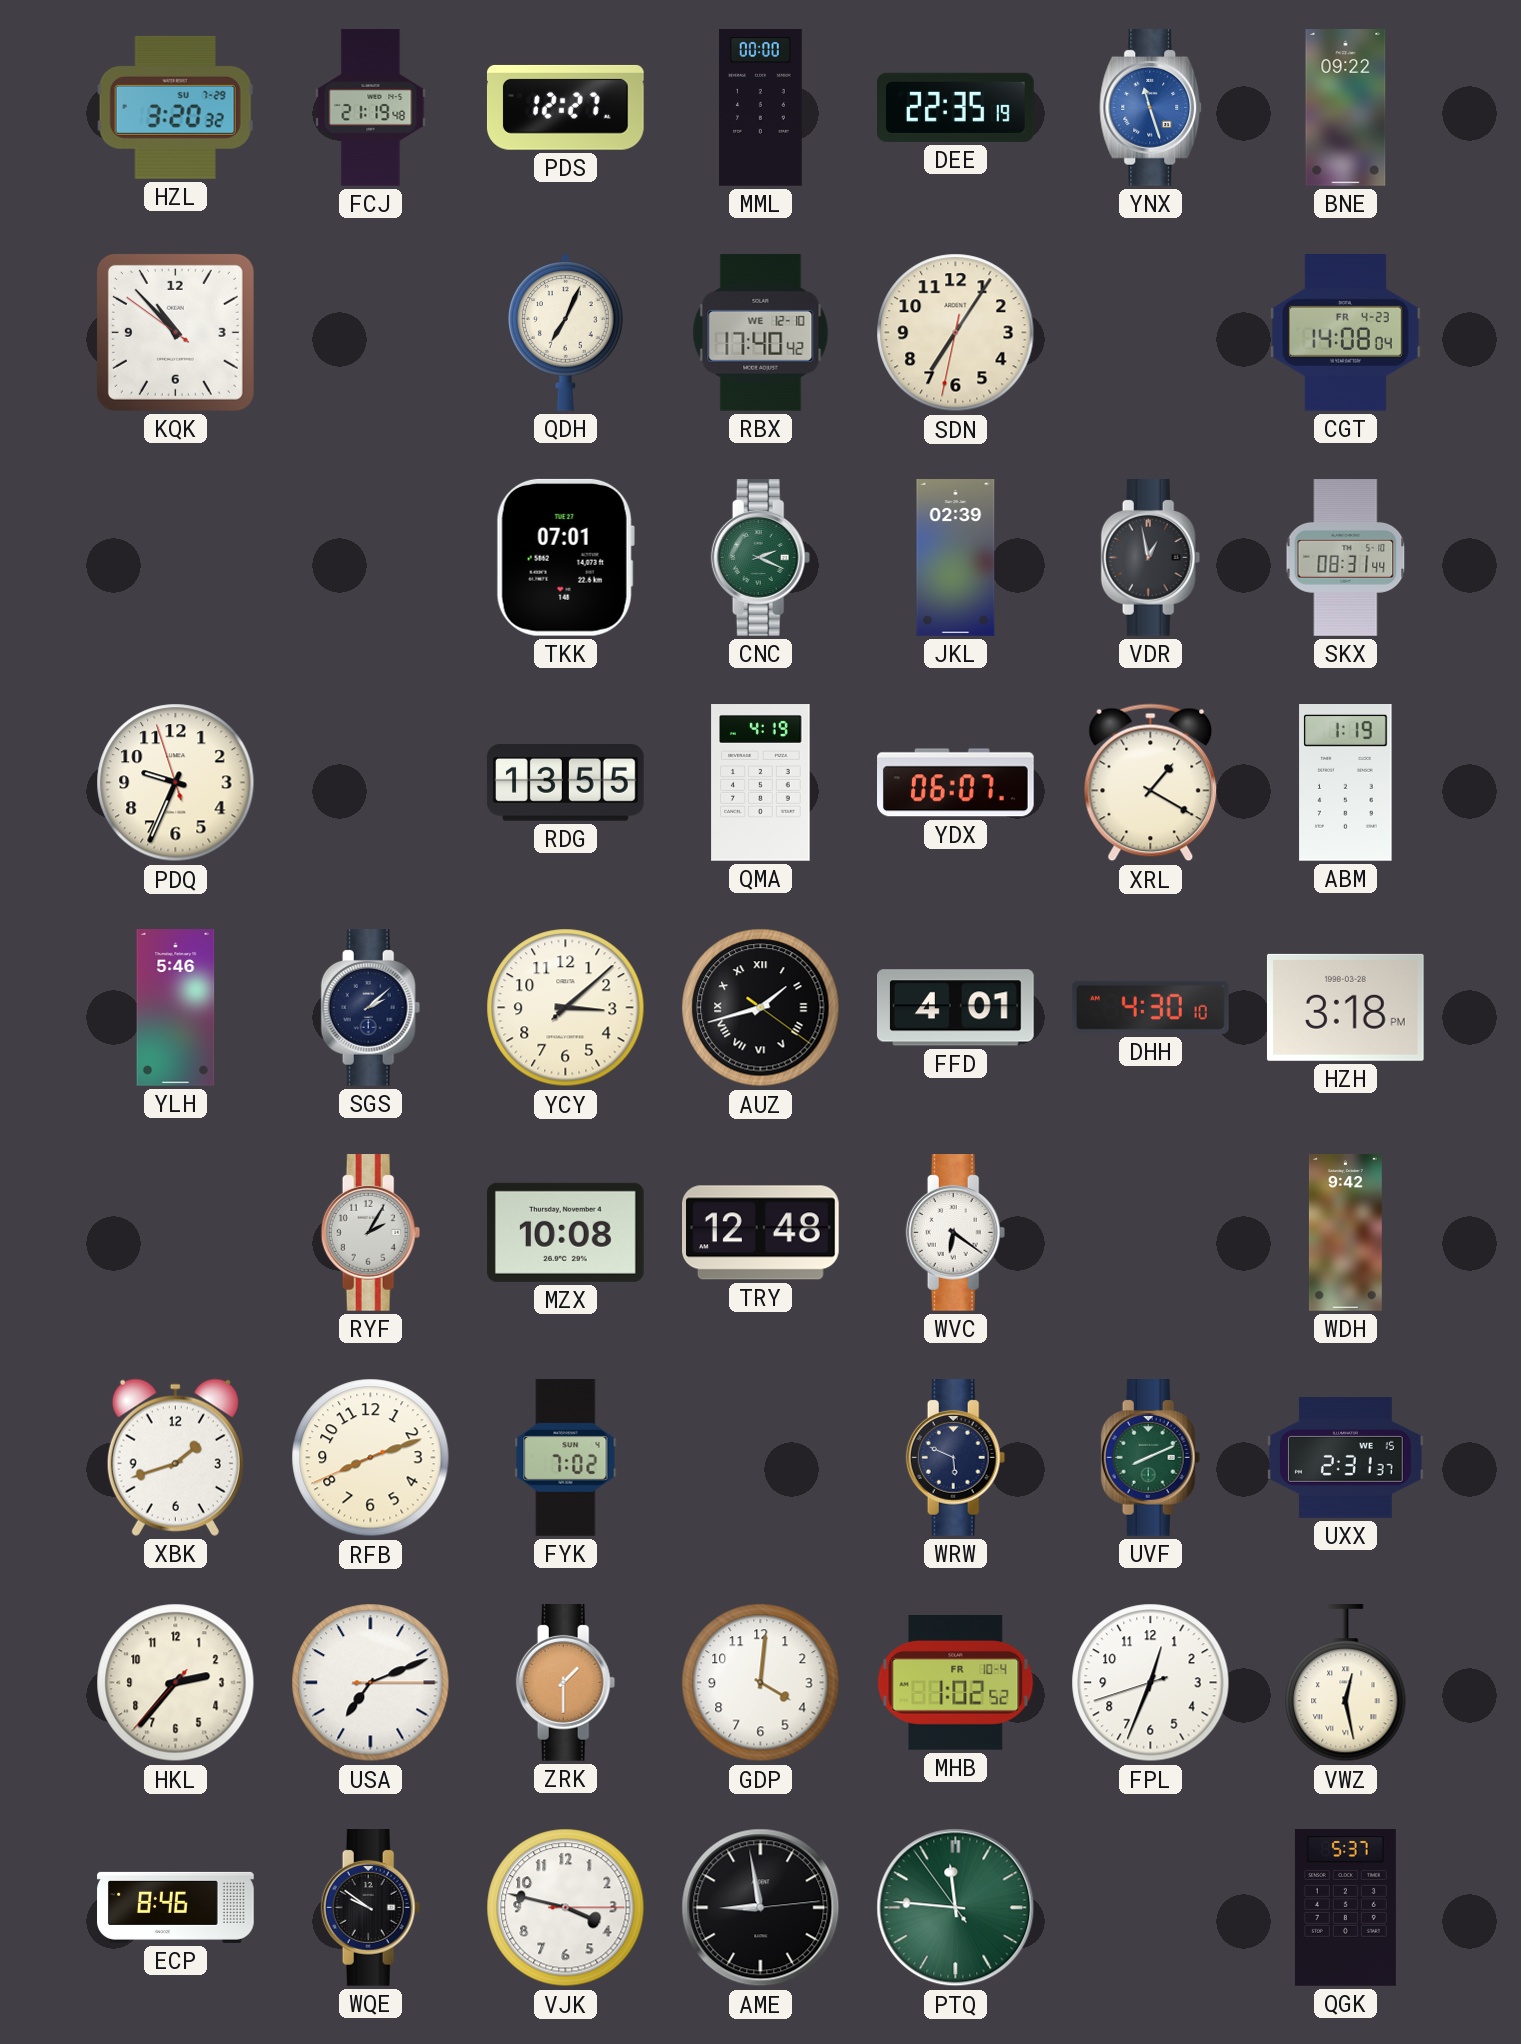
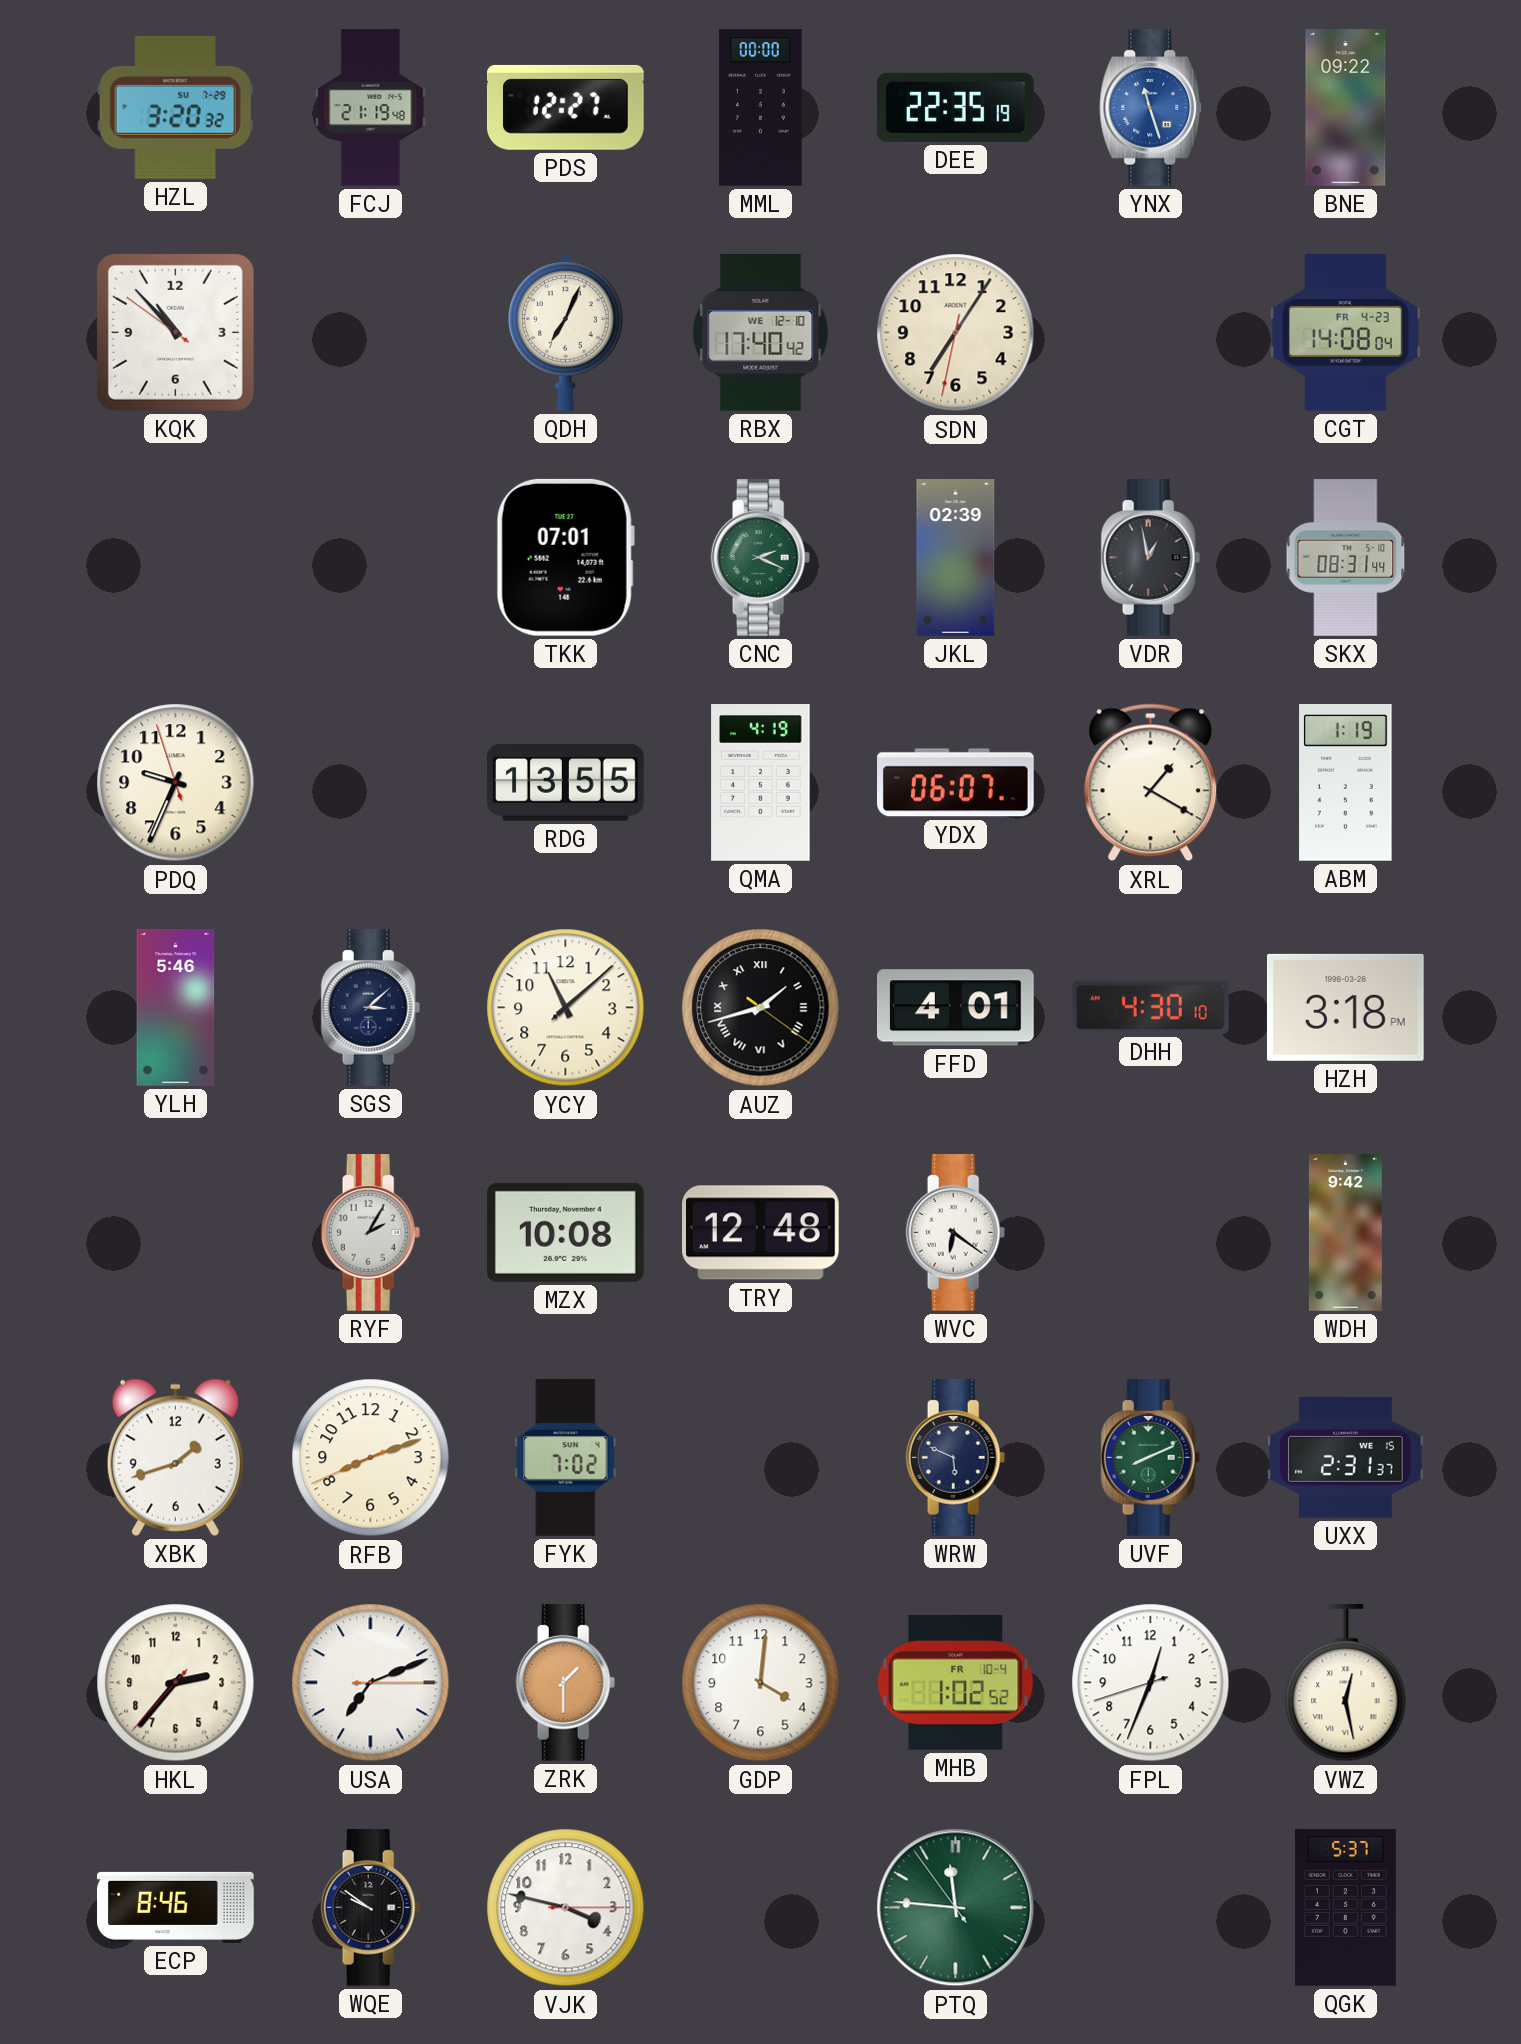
SGS: 2:08 -> 3:08 (371, 1008)
YCY: 3:08 -> 11:08 (566, 1008)
AME: 8:58 -> none (761, 1908)
